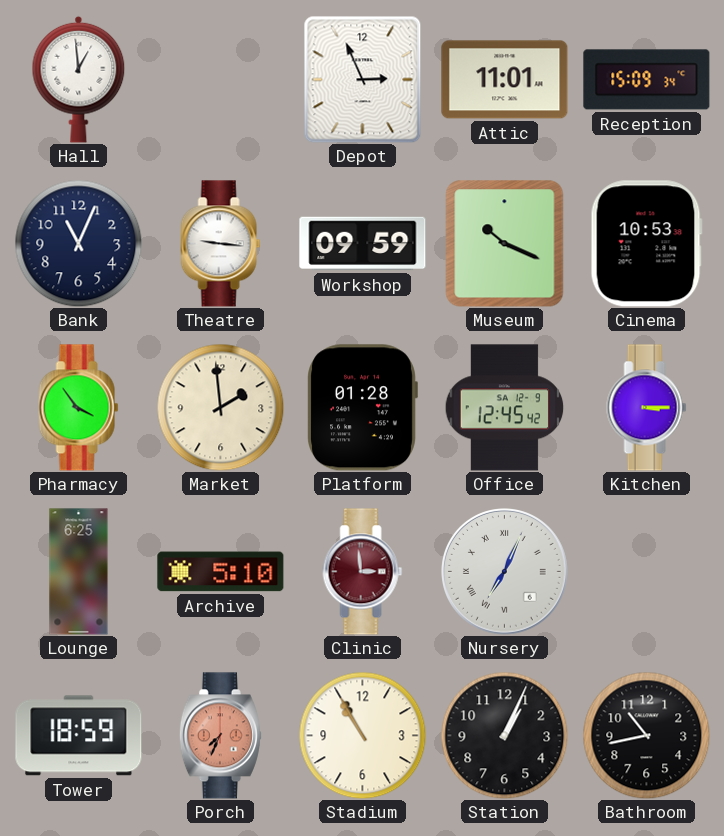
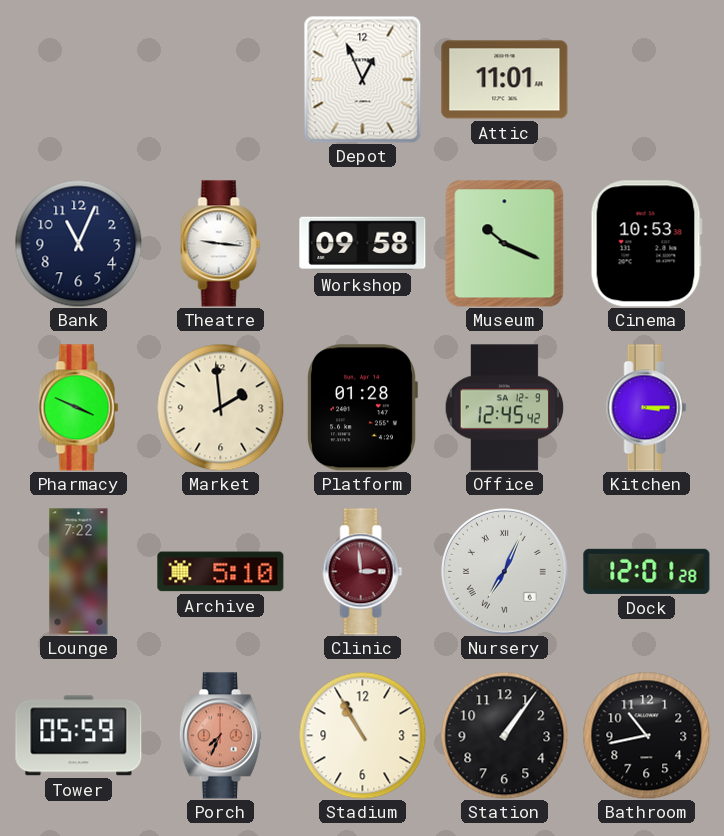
Hall: 12:59 -> none (79, 79)
Depot: 2:56 -> 12:56 (363, 79)
Reception: 15:09 -> none (647, 80)
Workshop: 09:59 -> 09:58 (363, 244)
Pharmacy: 3:54 -> 3:49 (79, 408)
Lounge: 6:25 -> 7:22 (79, 572)
Dock: none -> 12:01 (647, 571)
Tower: 18:59 -> 05:59 (79, 736)
Station: 1:04 -> 1:06 (504, 735)
